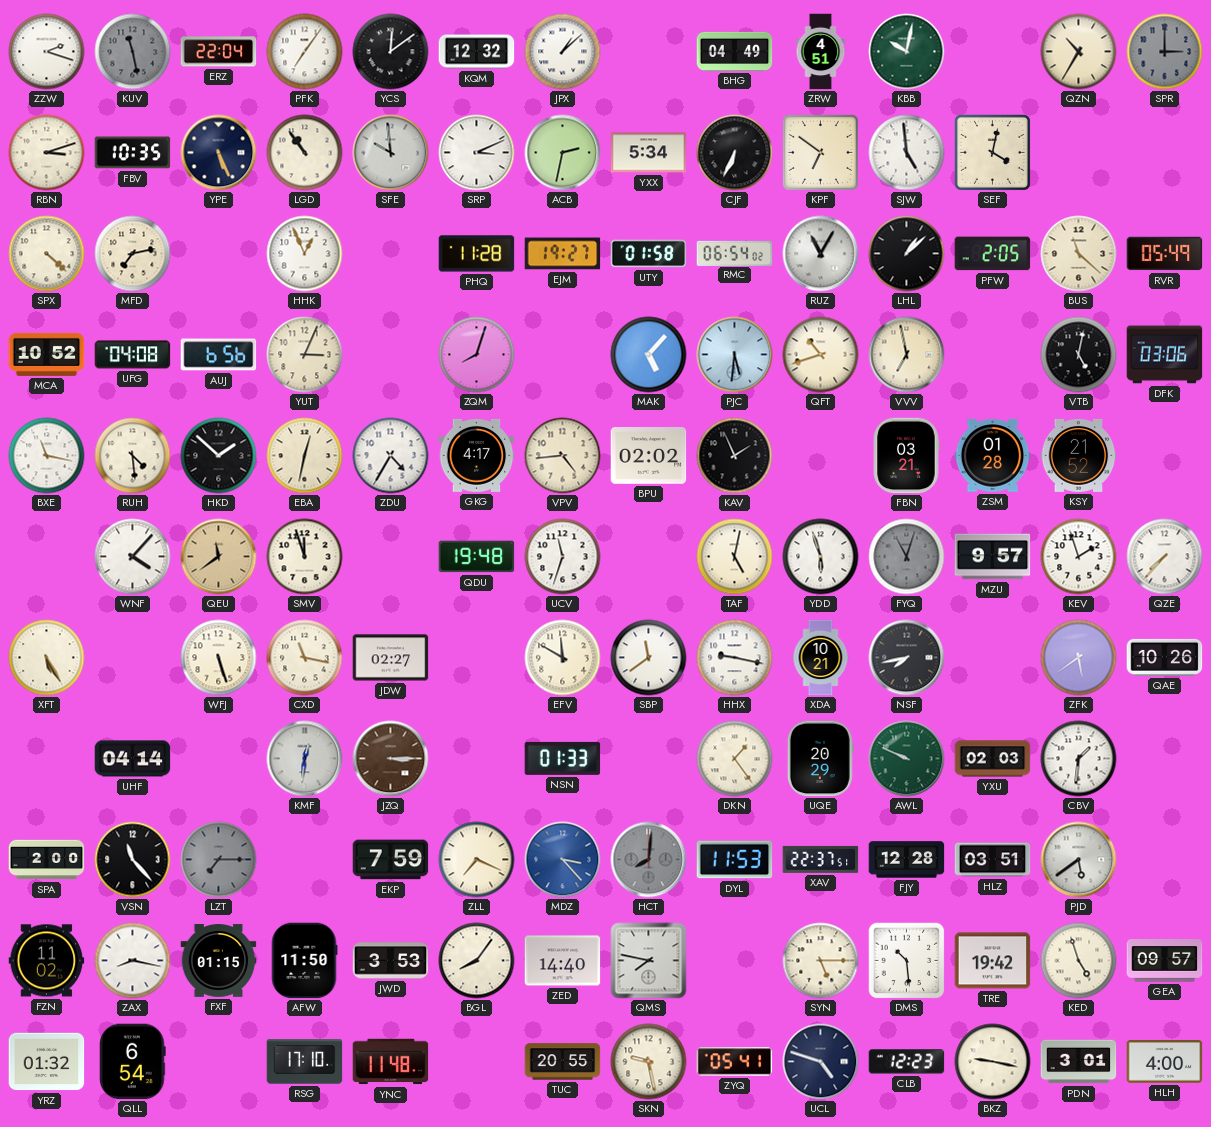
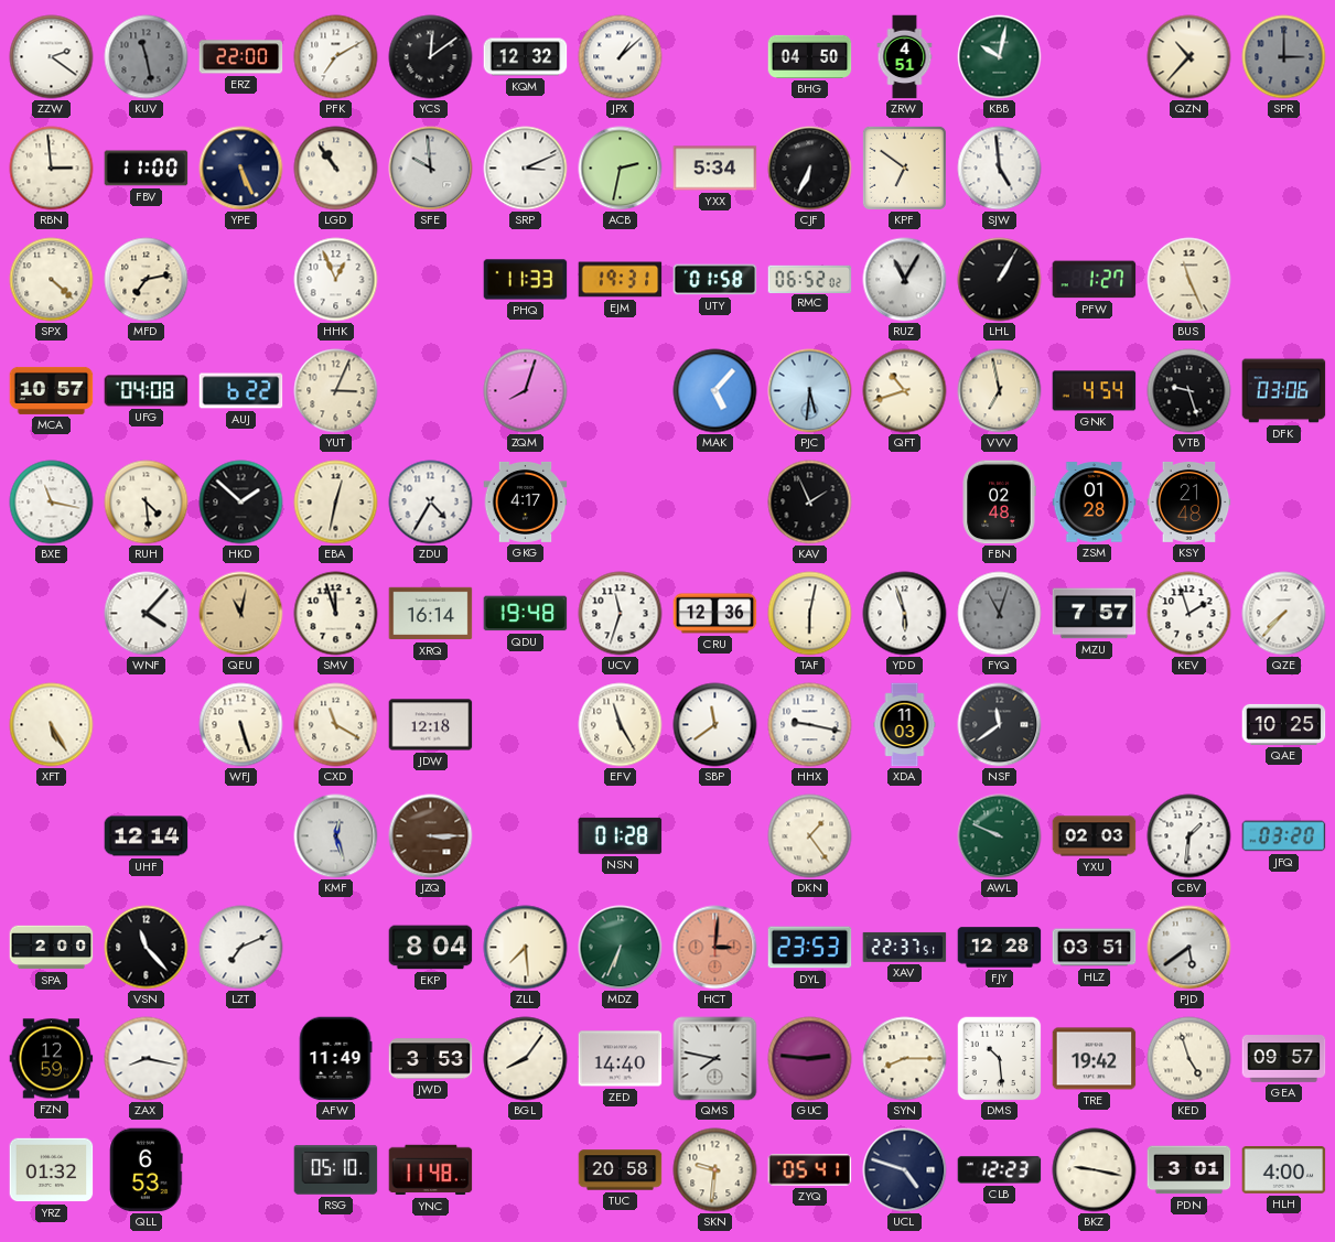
ZZW: 2:18 -> 2:21 (52, 57)
ERZ: 22:04 -> 22:00 (241, 57)
PFK: 7:06 -> 7:10 (336, 57)
BHG: 04:49 -> 04:50 (810, 56)
QZN: 10:35 -> 10:37 (1189, 57)
RBN: 3:12 -> 2:59 (52, 169)
FBV: 10:35 -> 11:00 (147, 169)
SEF: 4:02 -> none (992, 152)
PHQ: 11:28 -> 11:33 (526, 280)
EJM: 19:27 -> 19:31 (621, 280)
RMC: 06:54 -> 06:52 (810, 279)
LHL: 1:08 -> 1:05 (1000, 280)
PFW: 2:05 -> 1:27 (1095, 280)
BUS: 11:22 -> 11:26 (1189, 280)
RVR: 05:49 -> none (1165, 254)
MCA: 10:52 -> 10:57 (52, 390)
AUJ: 6:56 -> 6:22 (241, 391)
GNK: none -> 4:54 (1095, 391)
VTB: 5:02 -> 9:27 (1189, 391)
VPV: 4:44 -> none (563, 456)
BPU: 02:02 -> none (649, 456)
FBN: 03:21 -> 02:48 (999, 503)
KSY: 21:52 -> 21:48 (1189, 501)
QEU: 11:39 -> 11:02 (241, 614)
XRQ: none -> 16:14 (431, 614)
CRU: none -> 12:36 (715, 614)
TAF: 5:02 -> 6:02 (810, 614)
MZU: 9:57 -> 7:57 (1095, 614)
CXD: 11:17 -> 11:20 (336, 725)
JDW: 02:27 -> 12:18 (431, 725)
EFV: 11:50 -> 11:25 (621, 725)
XDA: 10:21 -> 11:03 (905, 725)
NSF: 7:43 -> 11:39 (1000, 725)
ZFK: 5:39 -> none (1079, 658)
QAE: 10:26 -> 10:25 (1284, 724)
UHF: 04:14 -> 12:14 (147, 836)
KMF: 12:31 -> 12:27 (336, 836)
NSN: 01:33 -> 01:28 (621, 835)
UQE: 20:29 -> none (820, 759)
JFQ: none -> 03:20 (1284, 836)
LZT: 7:15 -> 7:11 (241, 948)
LZT dial: grey -> white (241, 948)
EKP: 7:59 -> 8:04 (431, 948)
ZLL: 7:19 -> 7:29 (526, 948)
MDZ: 3:23 -> 6:34 (621, 948)
MDZ dial: blue -> green (621, 948)
HCT: 8:01 -> 3:01 (715, 948)
HCT dial: grey -> salmon (715, 948)
DYL: 11:53 -> 23:53 (810, 948)
FZN: 11:02 -> 12:59 (52, 1059)
FXF: 01:15 -> none (219, 961)
AFW: 11:50 -> 11:49 (335, 1059)
GUC: none -> 2:46 (810, 1059)
SYN: 5:15 -> 8:15 (905, 1059)
QLL: 6:54 -> 6:53 (147, 1170)
RSG: 17:10 -> 05:10 (336, 1170)
TUC: 20:55 -> 20:58 (621, 1170)
SKN: 9:28 -> 9:31 (715, 1170)
